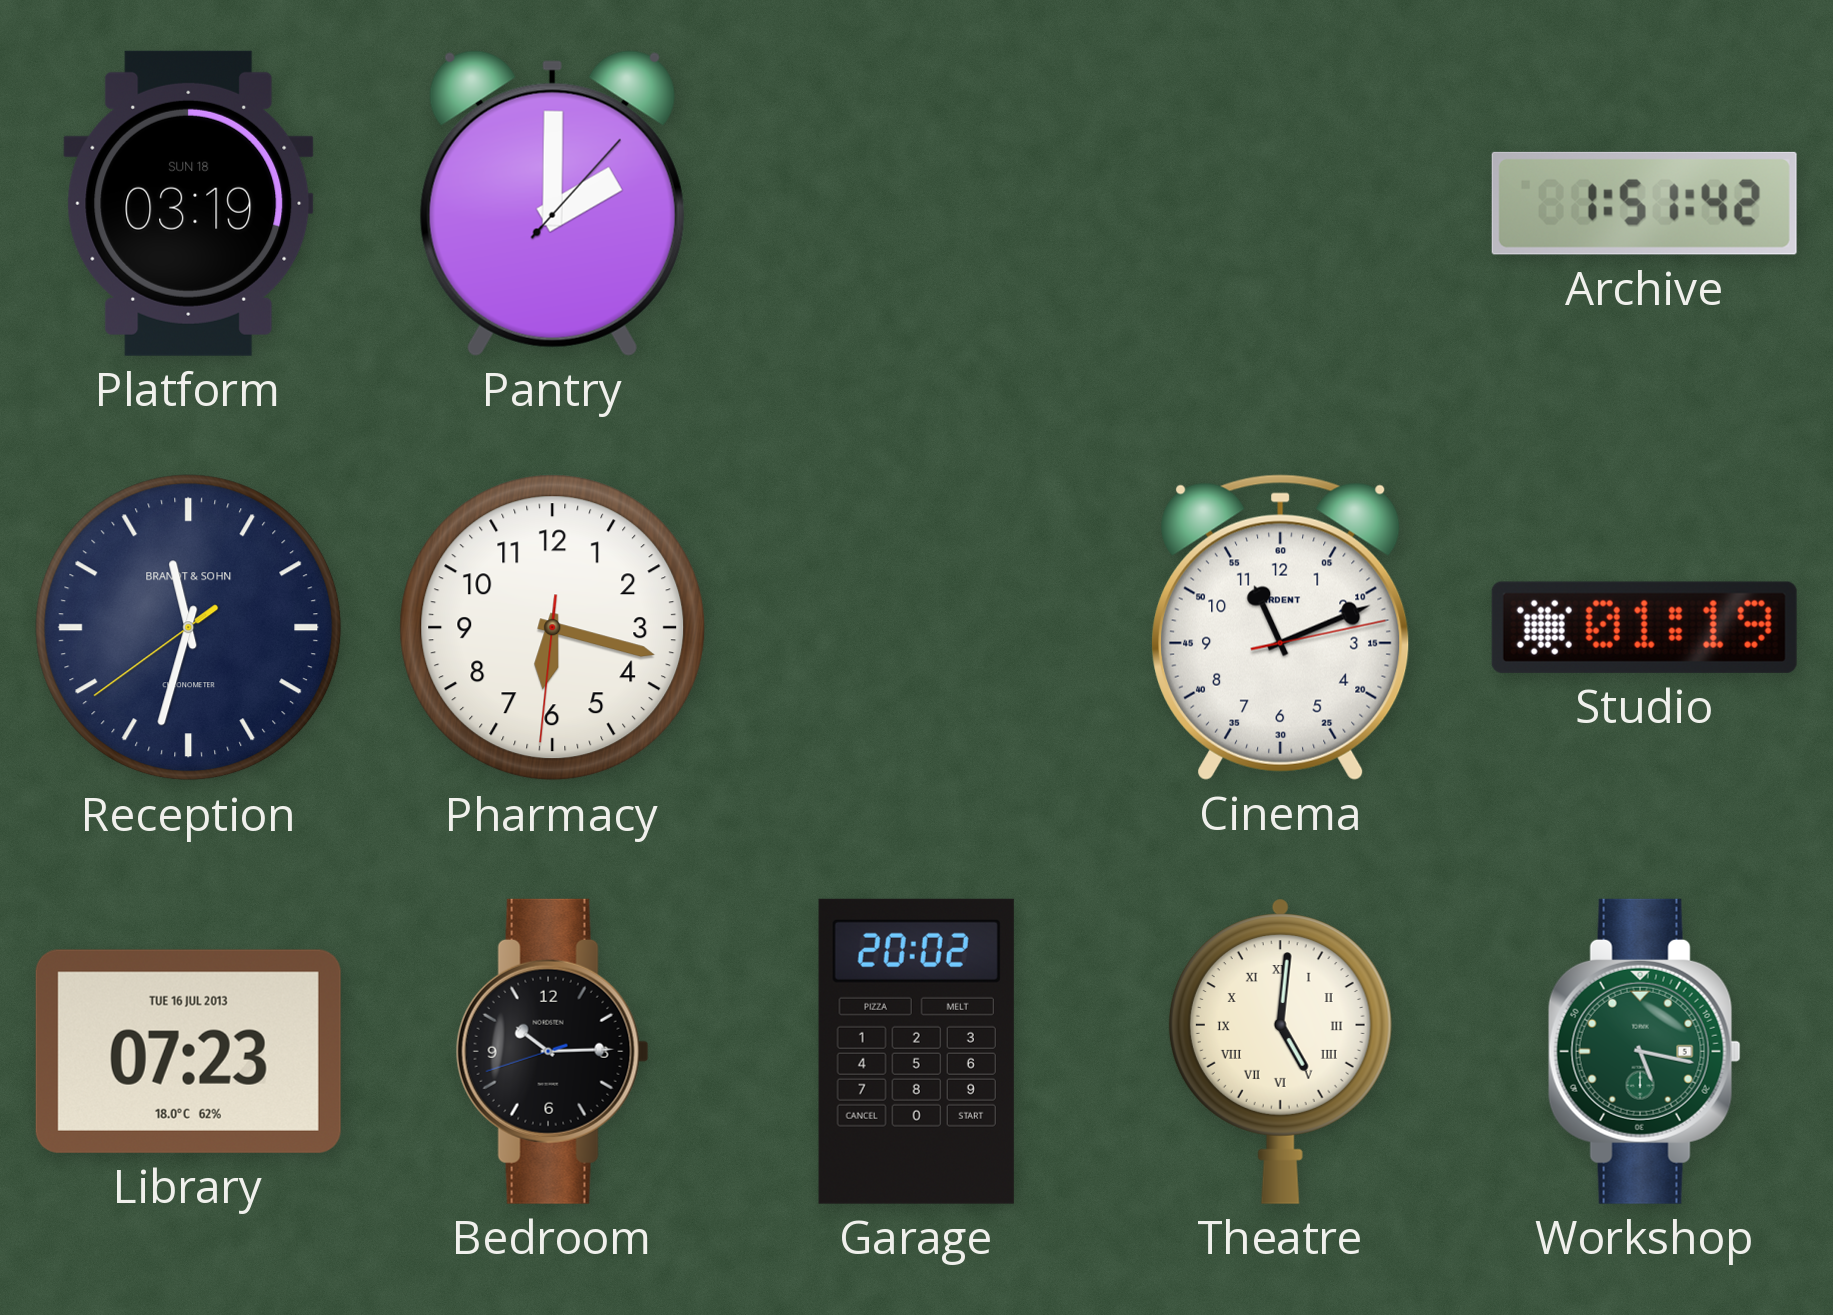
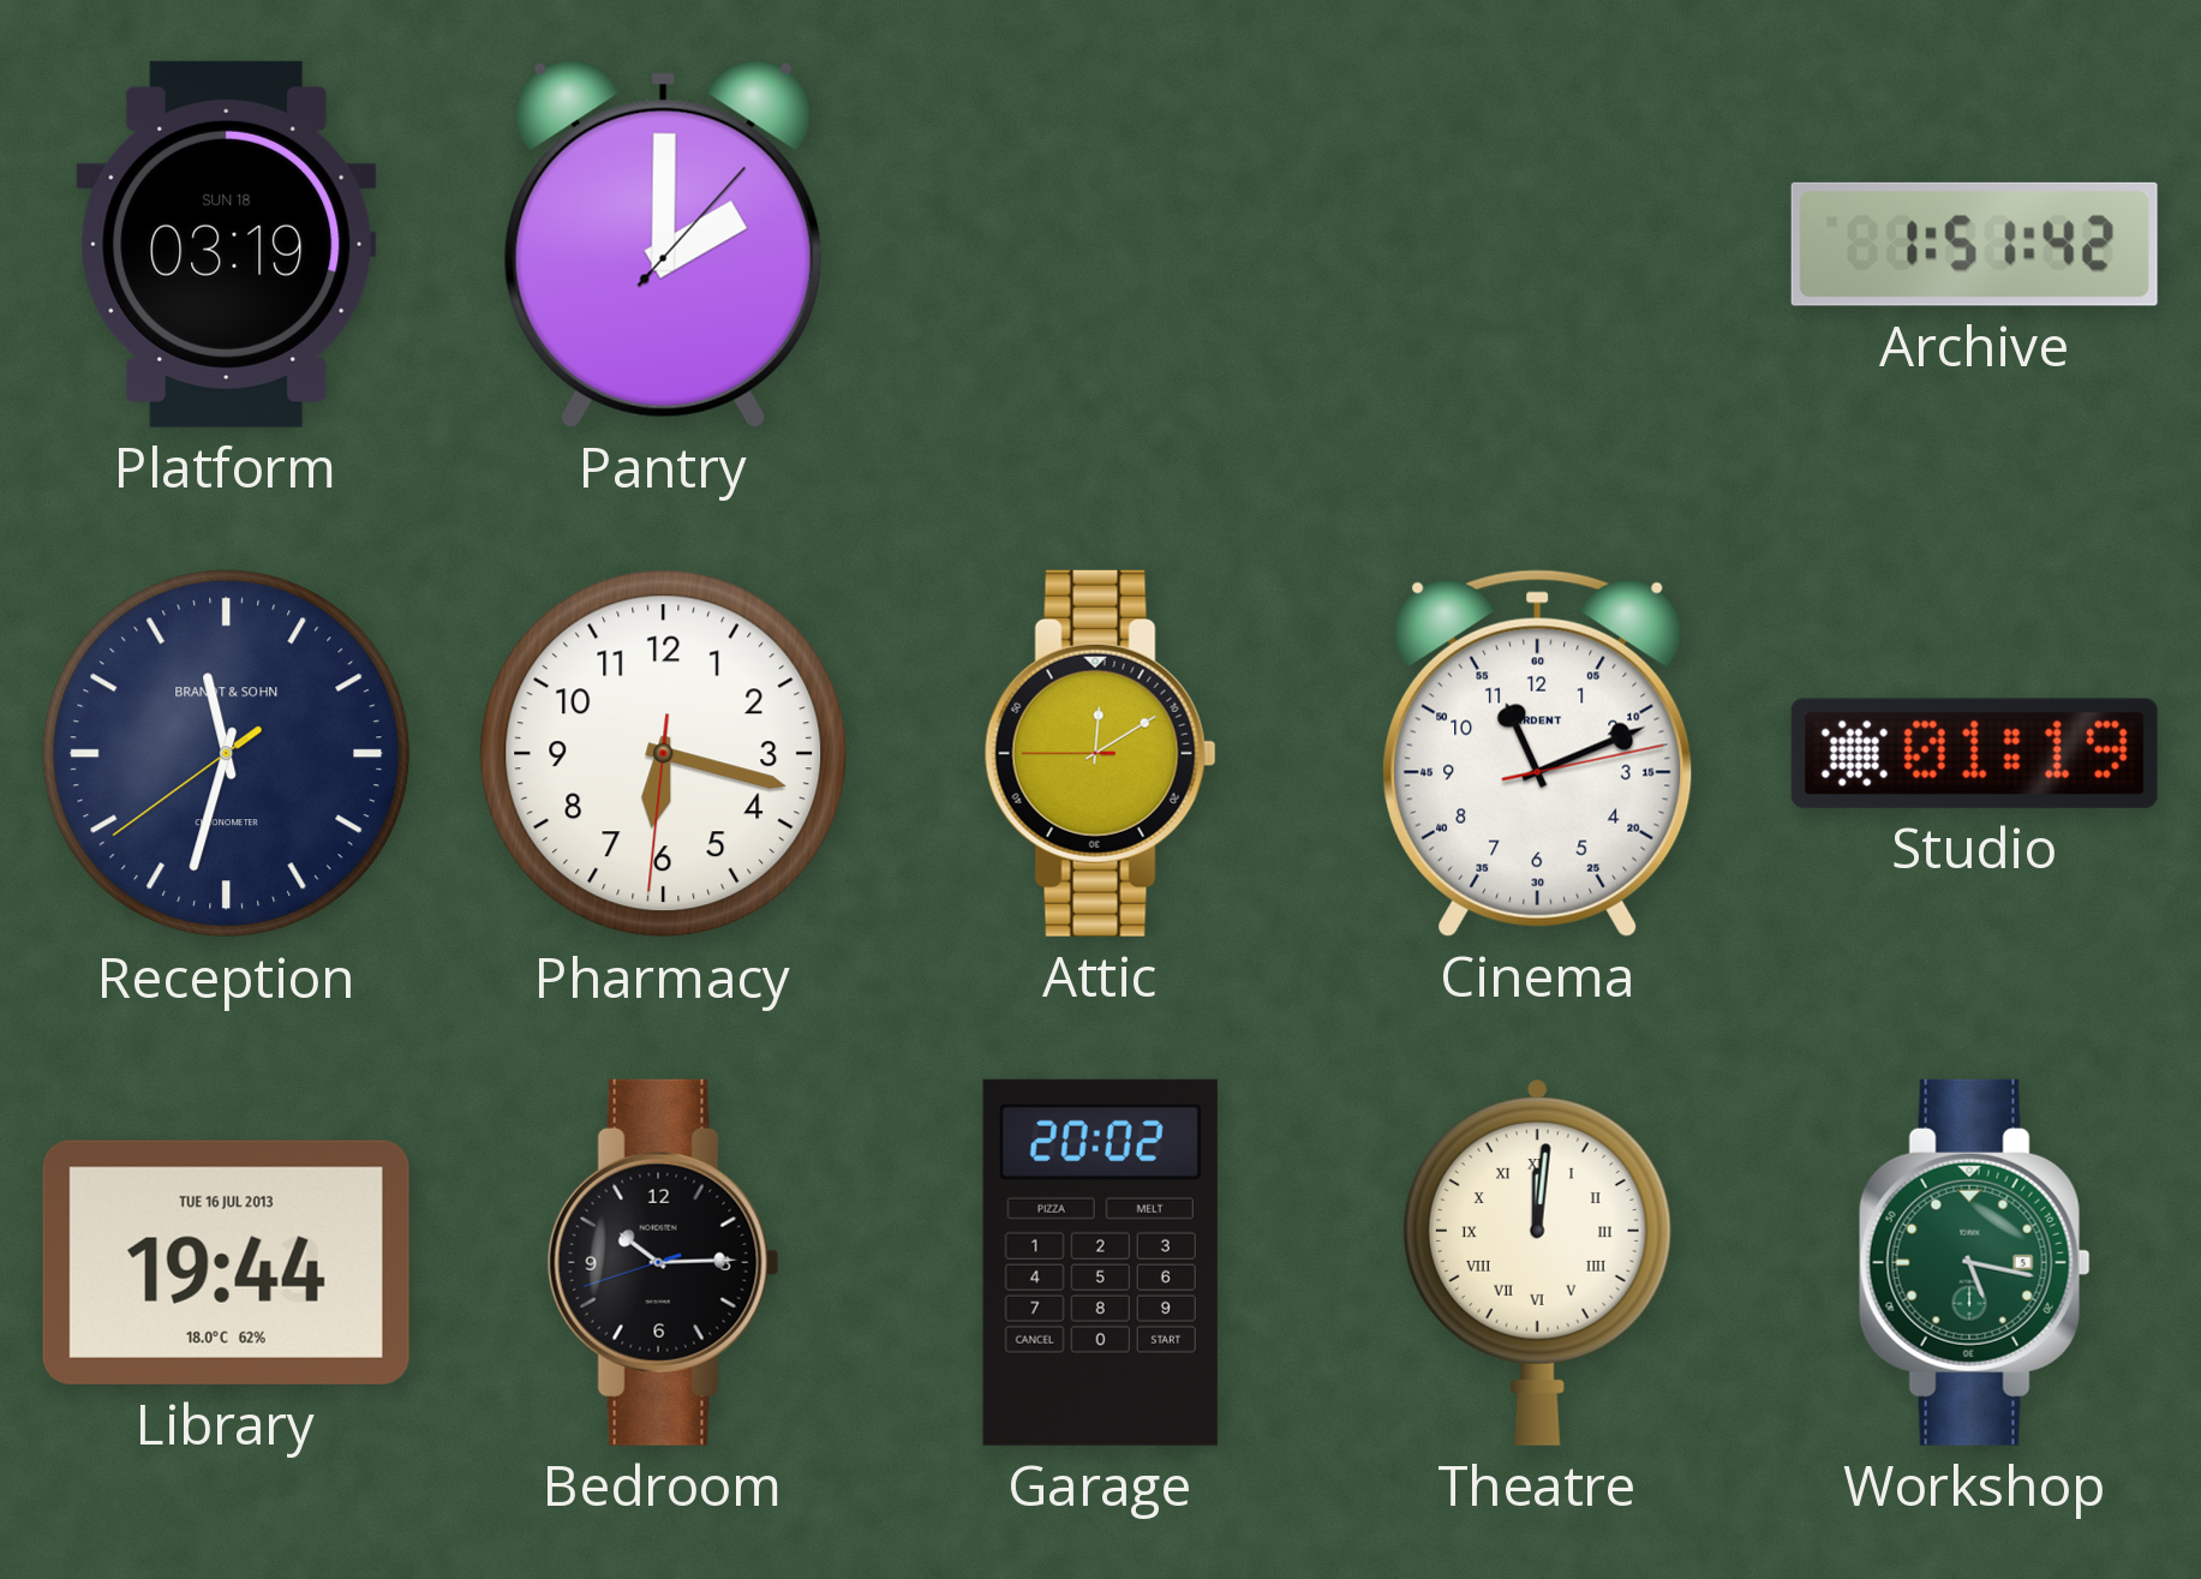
Attic: none -> 12:09 (1100, 753)
Library: 07:23 -> 19:44 (226, 1262)
Theatre: 5:01 -> 12:01 (1537, 1262)
